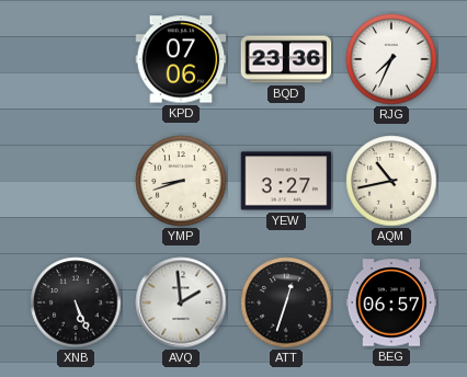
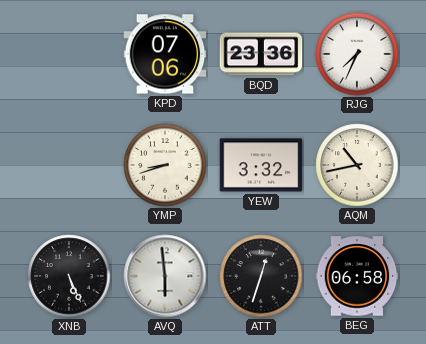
YEW: 3:27 -> 3:32 (261, 165)
AVQ: 1:59 -> 5:59 (165, 276)
BEG: 06:57 -> 06:58 (357, 276)
